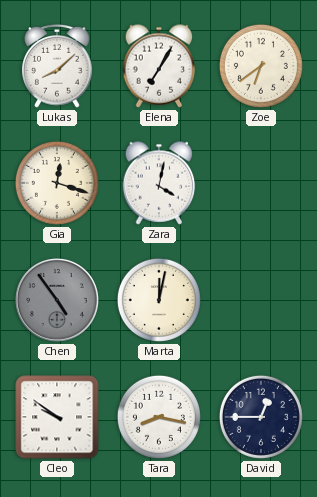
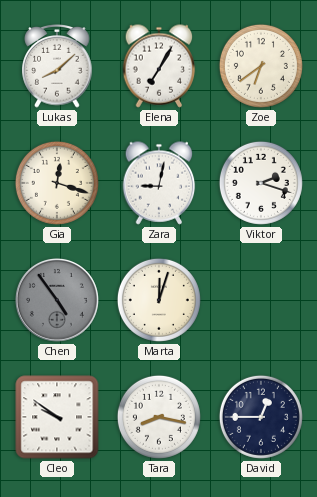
Zara: 4:02 -> 9:02 (159, 183)
Viktor: none -> 2:18 (261, 183)
Marta: 12:02 -> 12:03 (159, 300)
